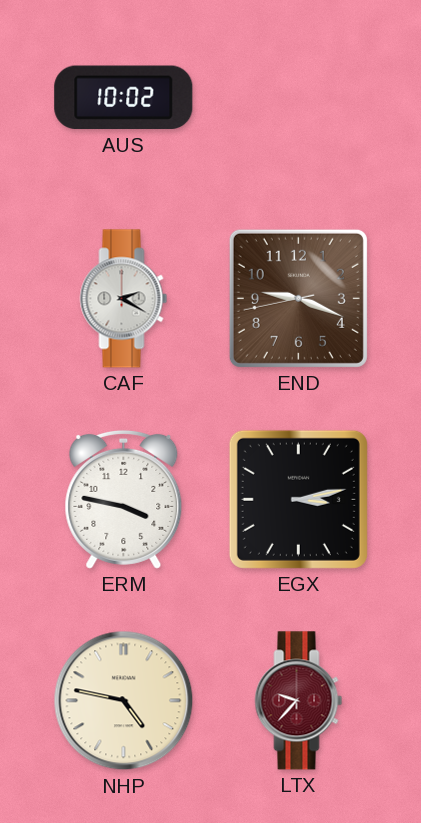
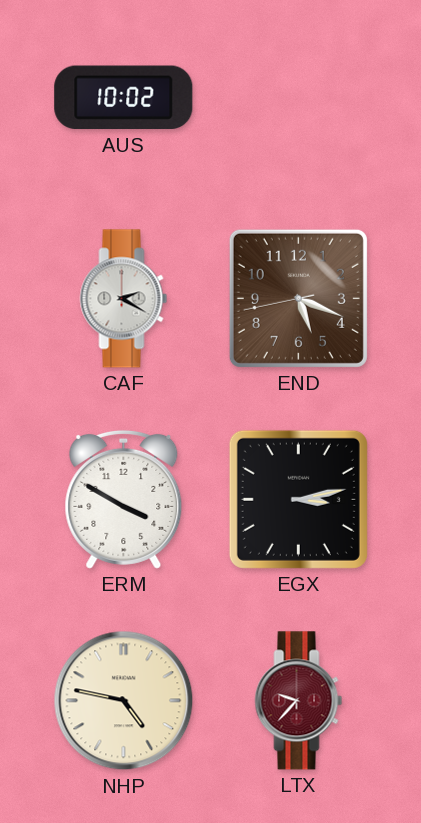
END: 9:18 -> 5:18 (298, 298)
ERM: 3:47 -> 3:50 (124, 499)
